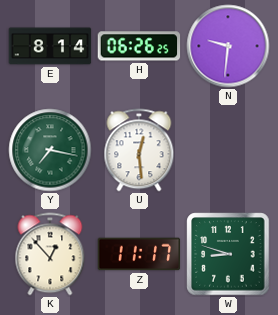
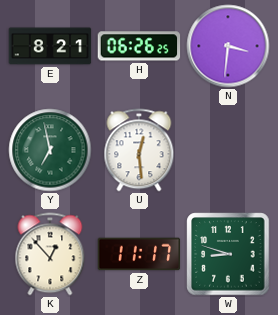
E: 8:14 -> 8:21 (50, 46)
N: 9:31 -> 3:31 (228, 46)
Y: 7:17 -> 6:58 (50, 150)
